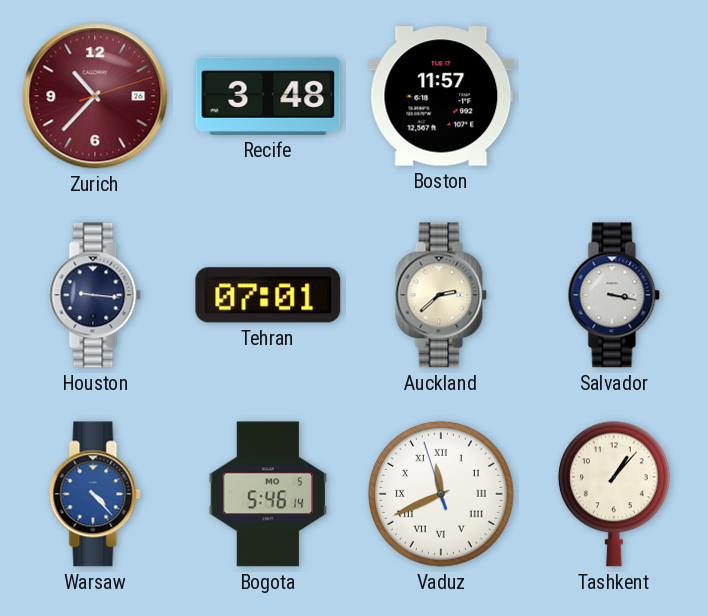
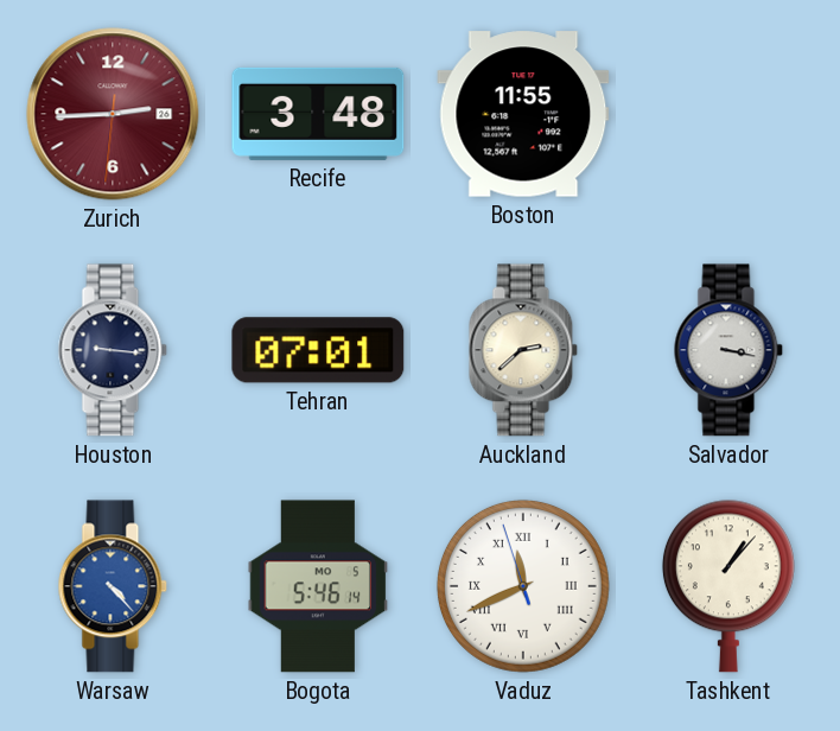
Zurich: 10:37 -> 2:44 (113, 114)
Boston: 11:57 -> 11:55 (523, 114)
